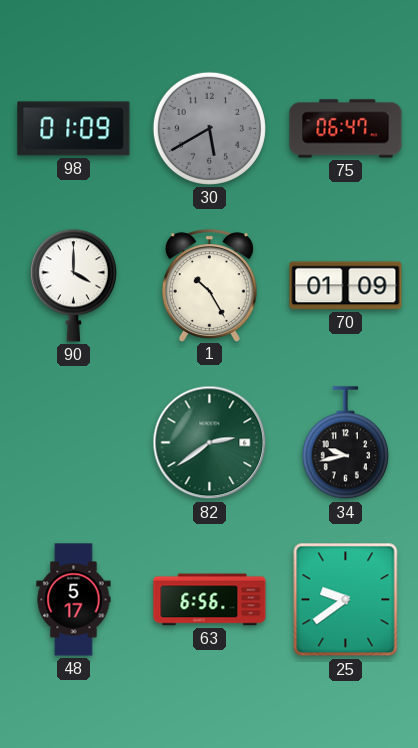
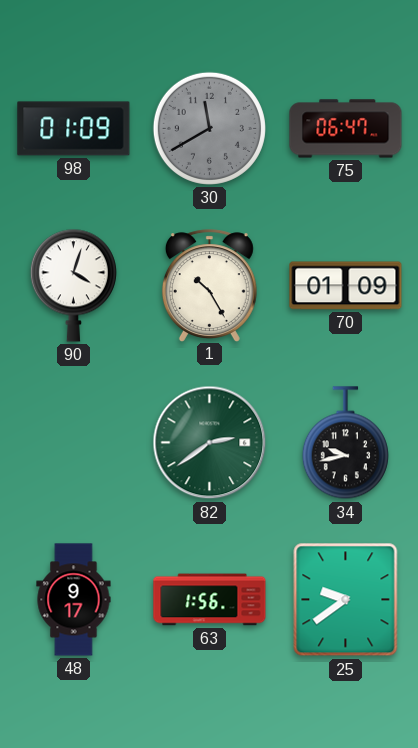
30: 5:40 -> 11:40 (209, 128)
90: 4:00 -> 4:03 (73, 285)
48: 5:17 -> 9:17 (74, 600)
63: 6:56 -> 1:56 (210, 600)
